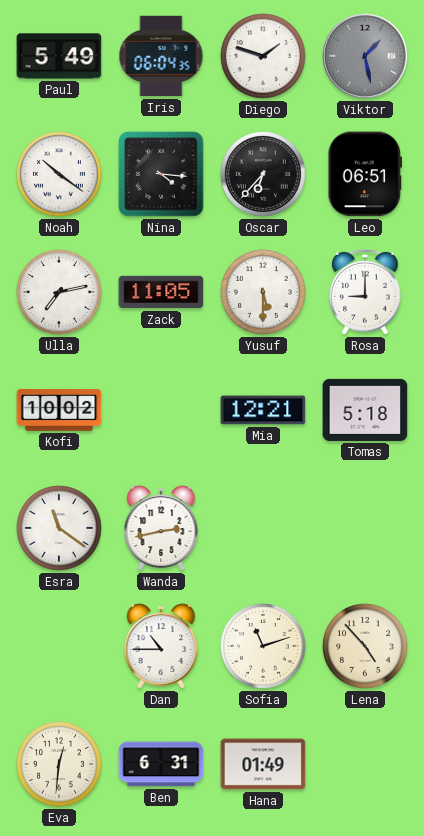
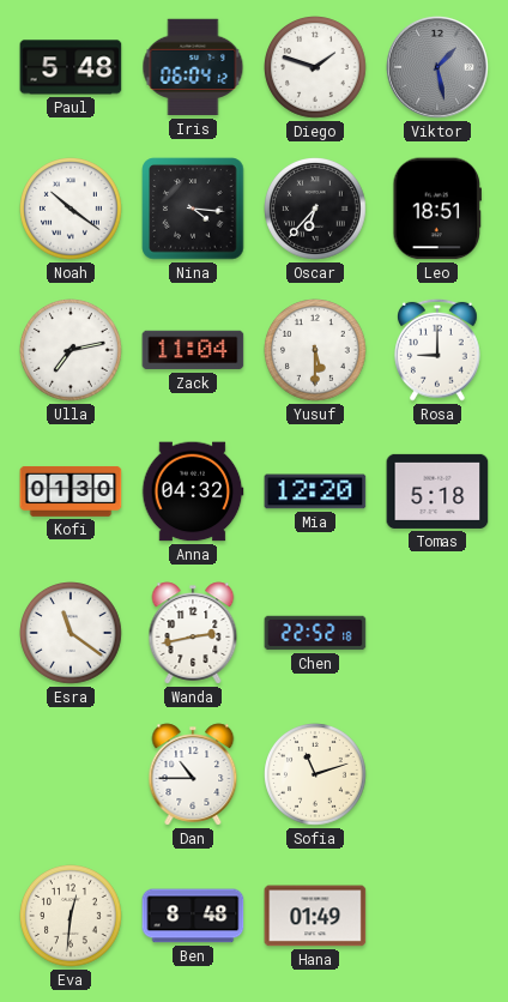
Paul: 5:49 -> 5:48 (71, 67)
Iris: 06:04:35 -> 06:04:12 (193, 67)
Leo: 06:51 -> 18:51 (436, 209)
Zack: 11:05 -> 11:04 (193, 350)
Kofi: 10:02 -> 01:30 (71, 491)
Anna: none -> 04:32 (193, 491)
Mia: 12:21 -> 12:20 (315, 491)
Chen: none -> 22:52 (315, 633)
Lena: 4:53 -> none (366, 647)
Ben: 6:31 -> 8:48 (193, 916)
